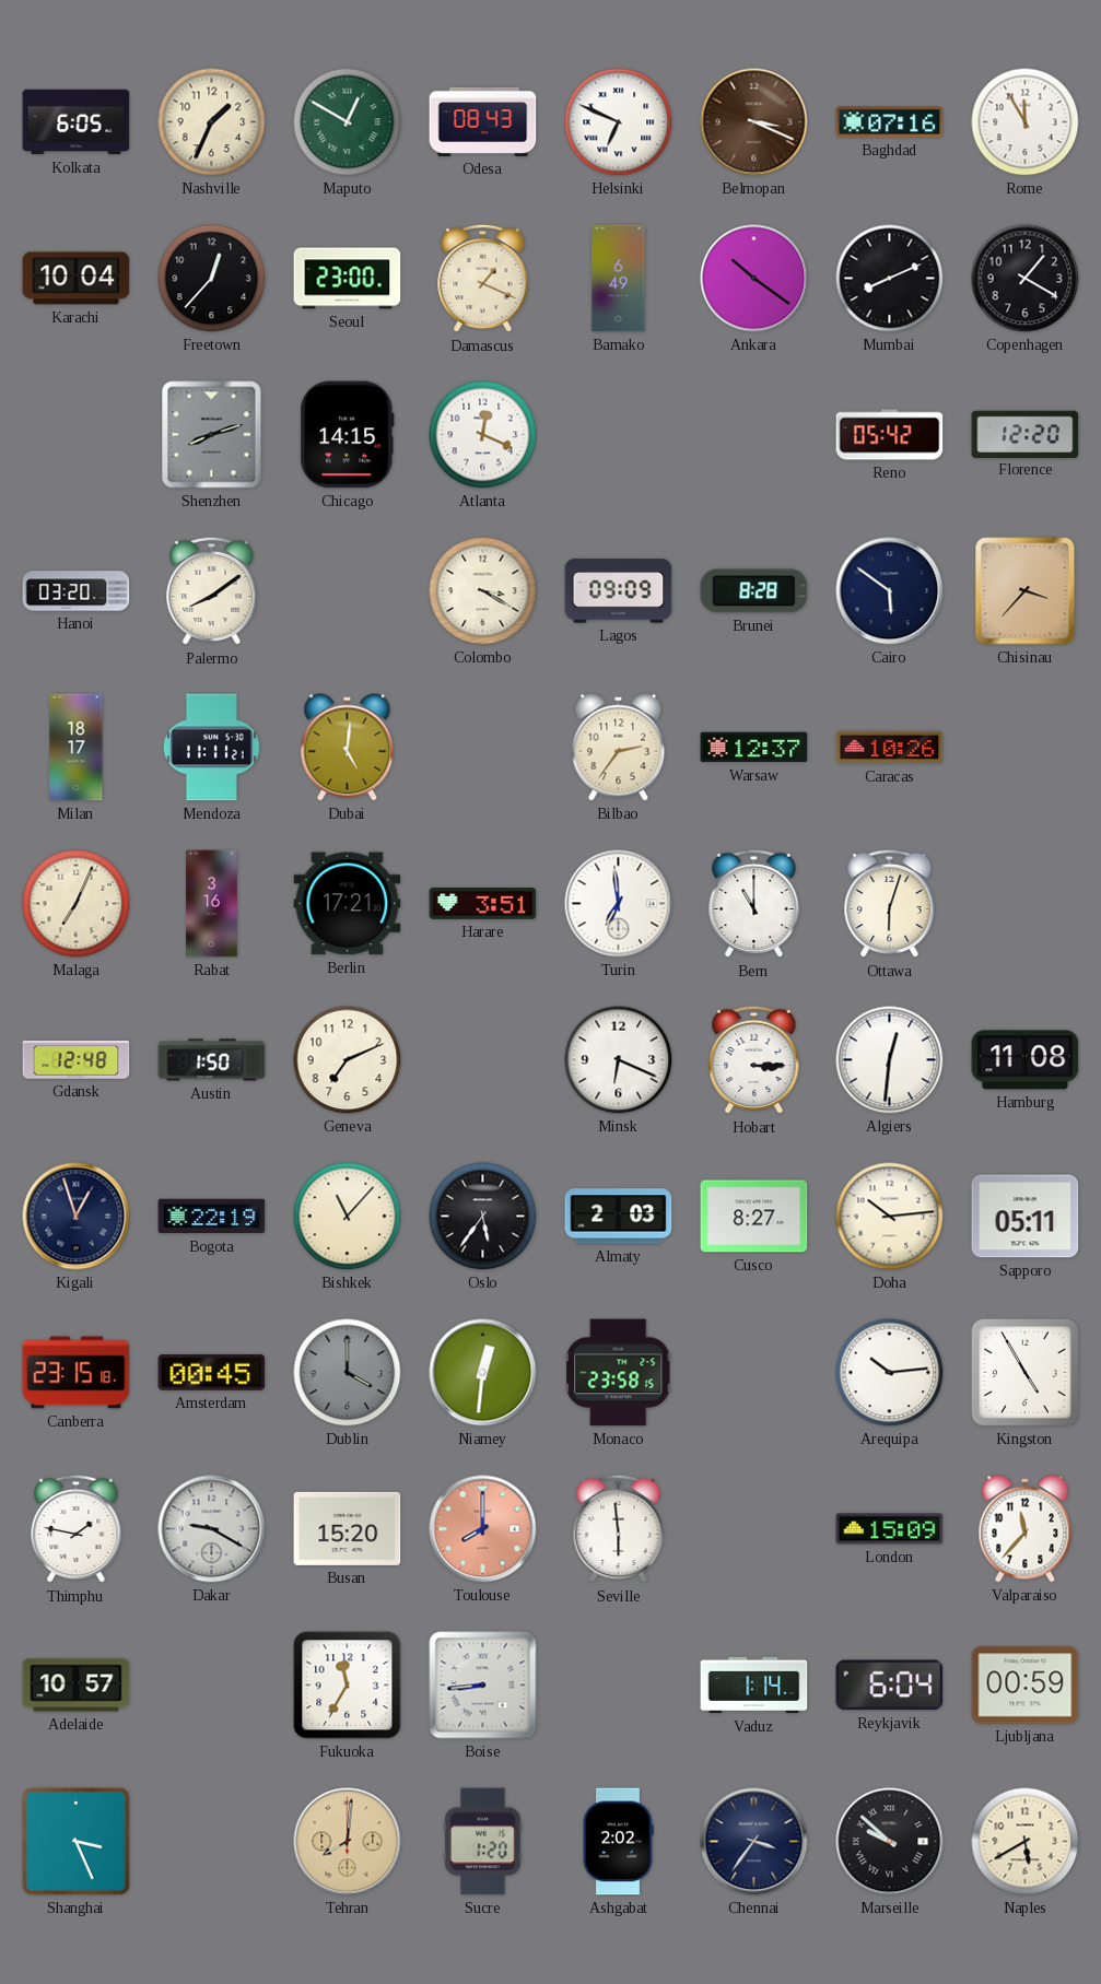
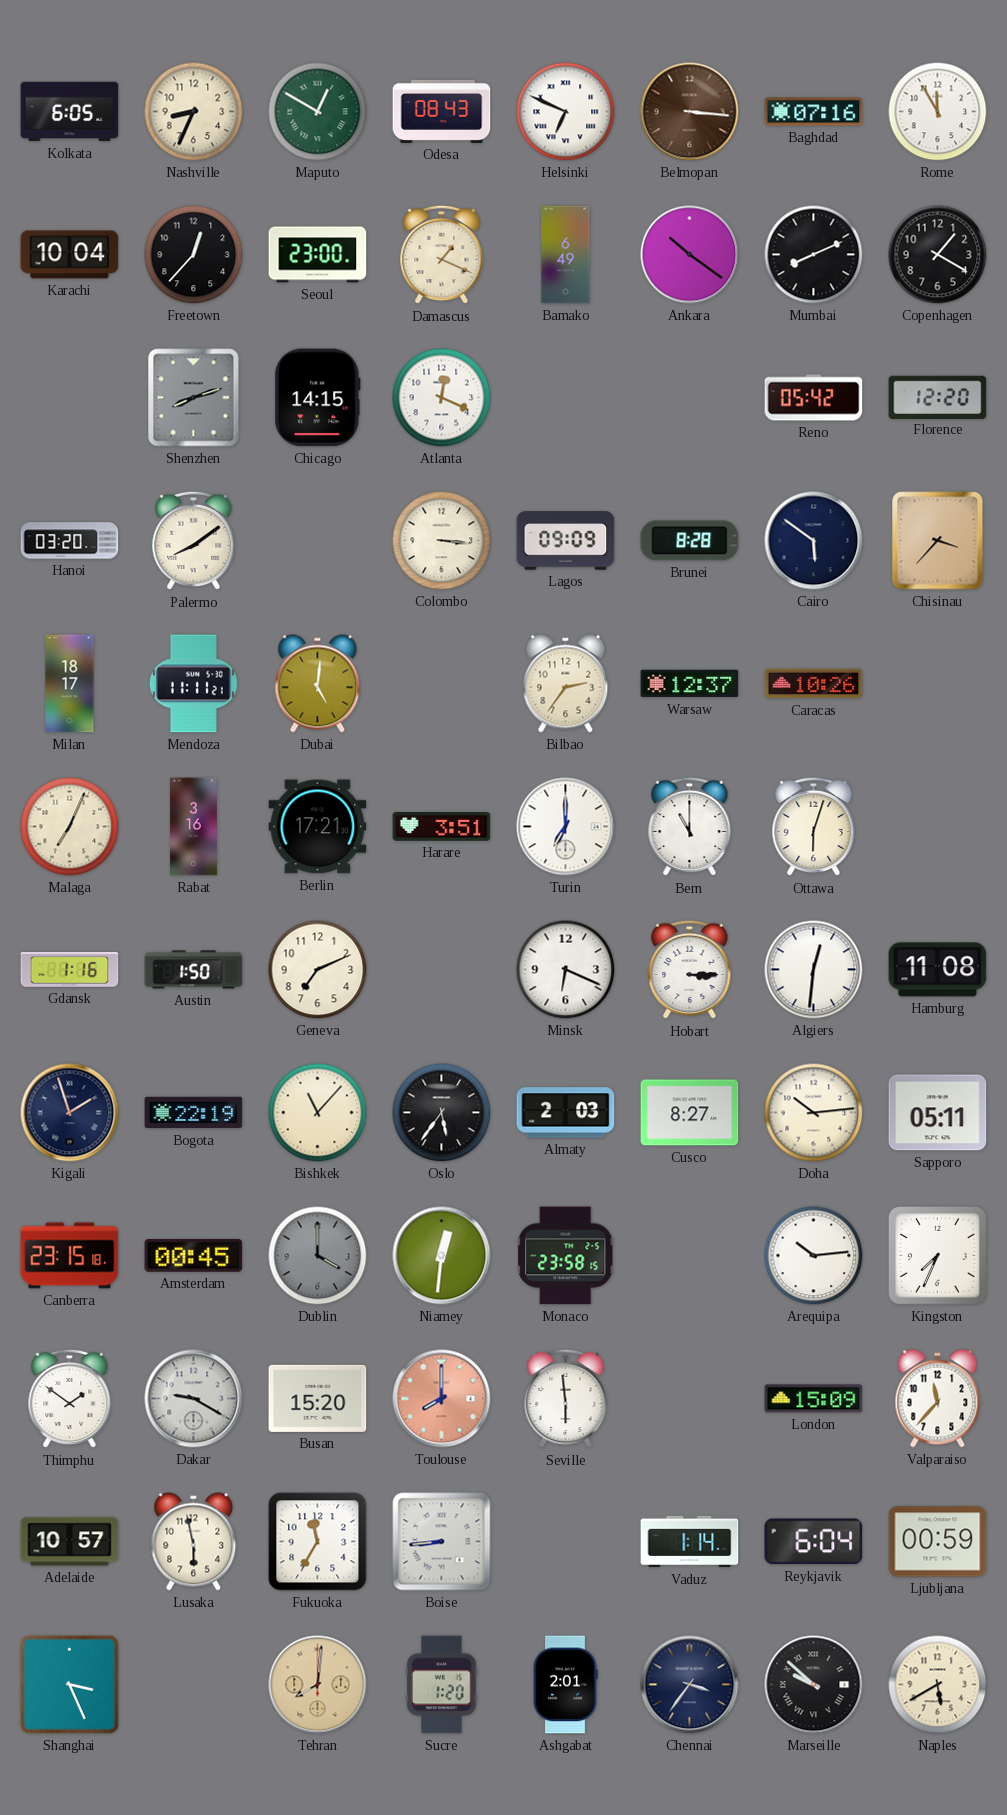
Nashville: 1:34 -> 8:34 (194, 112)
Belmopan: 3:19 -> 3:16 (690, 112)
Colombo: 3:20 -> 3:16 (442, 541)
Turin: 6:59 -> 7:00 (566, 827)
Gdansk: 12:48 -> 1:16 (70, 970)
Kigali: 12:57 -> 1:57 (70, 1113)
Kingston: 4:55 -> 7:34 (937, 1255)
Thimphu: 1:47 -> 1:51 (70, 1399)
Lusaka: none -> 5:58 (194, 1542)
Ashgabat: 2:02 -> 2:01 (565, 1685)
